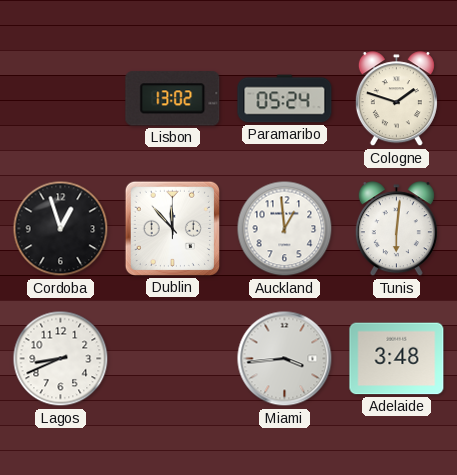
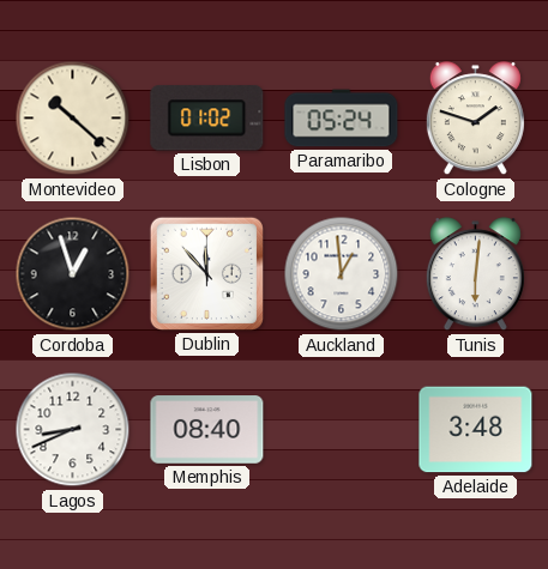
Montevideo: none -> 10:22 (73, 119)
Lisbon: 13:02 -> 01:02 (207, 119)
Memphis: none -> 08:40 (207, 430)
Miami: 3:44 -> none (285, 359)
